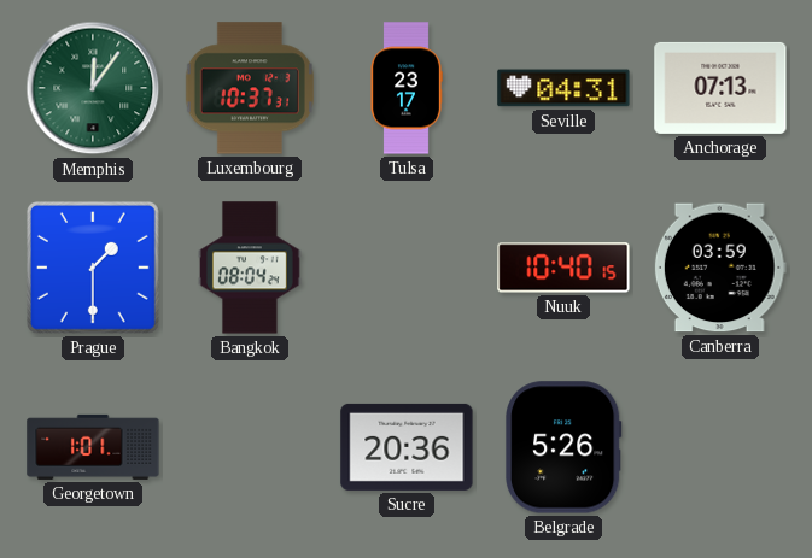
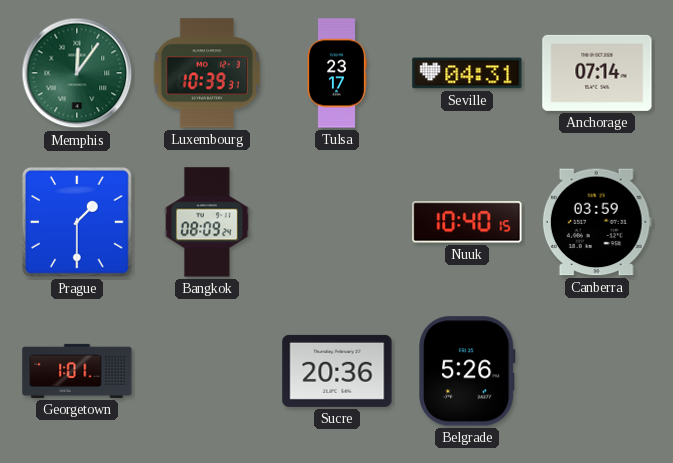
Luxembourg: 10:37 -> 10:39 (207, 73)
Anchorage: 07:13 -> 07:14 (597, 73)
Bangkok: 08:04 -> 08:09 (207, 222)
